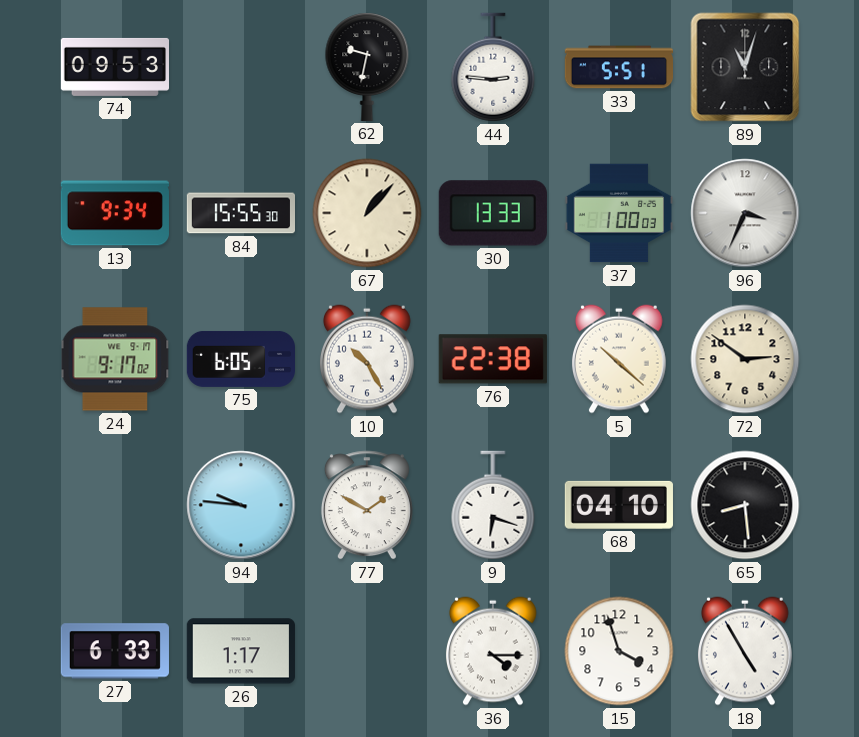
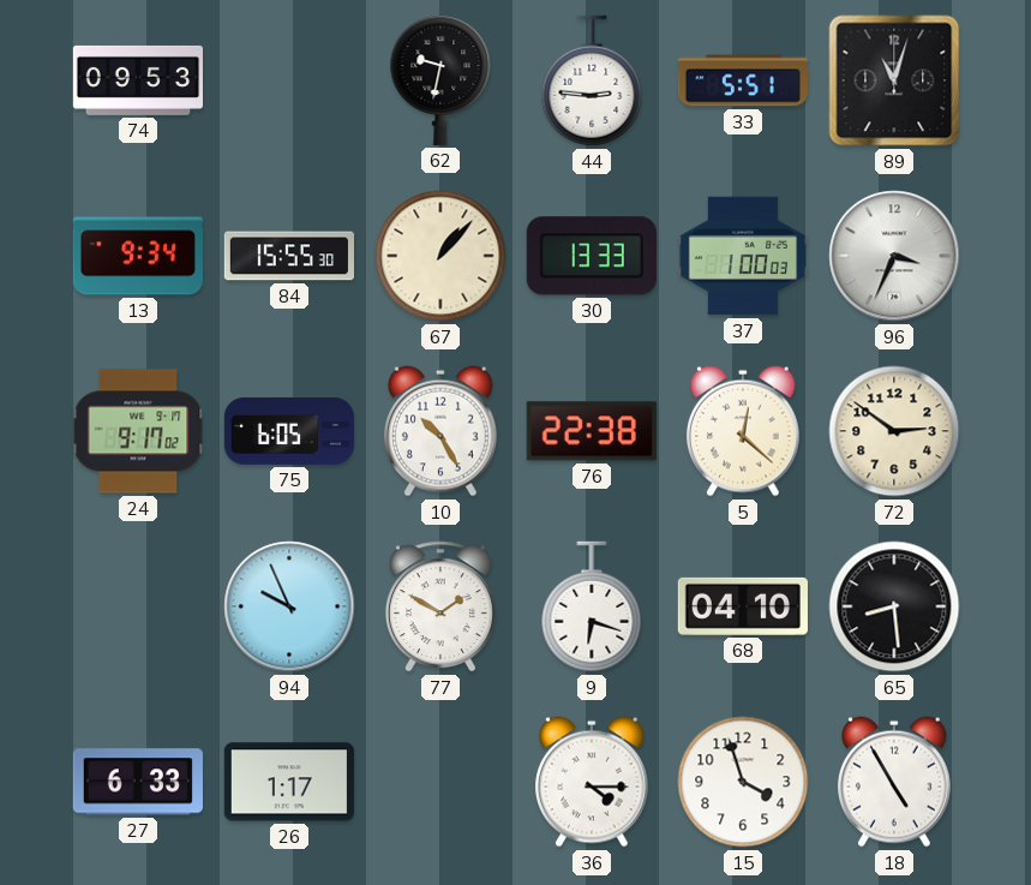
5: 10:22 -> 12:22 (743, 431)
94: 9:46 -> 9:56 (289, 606)
